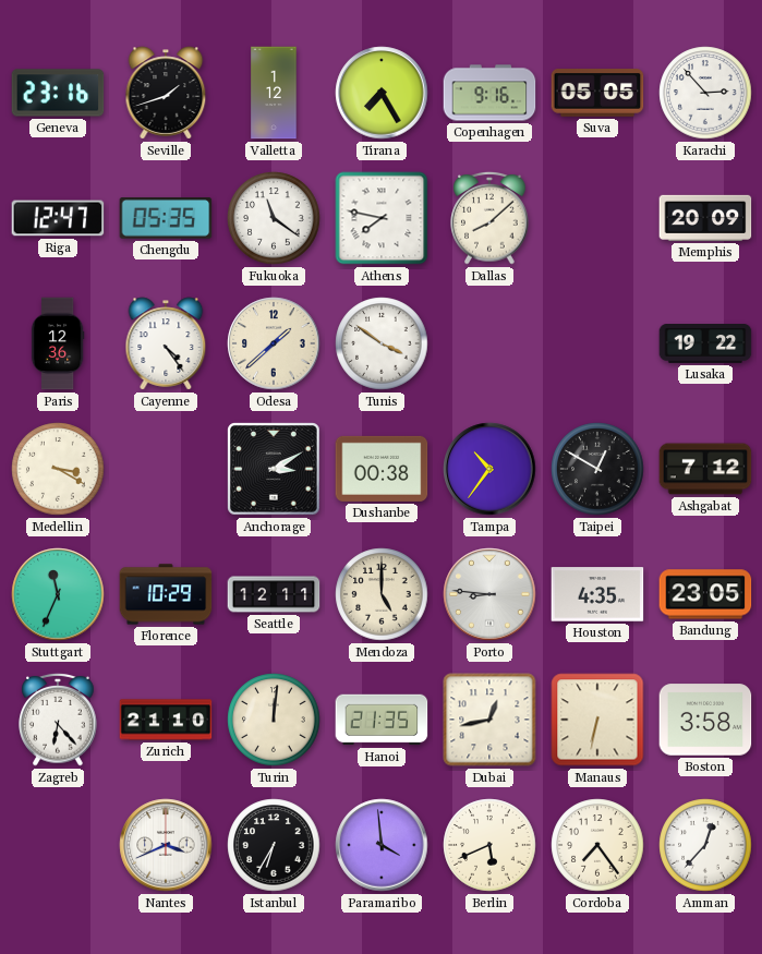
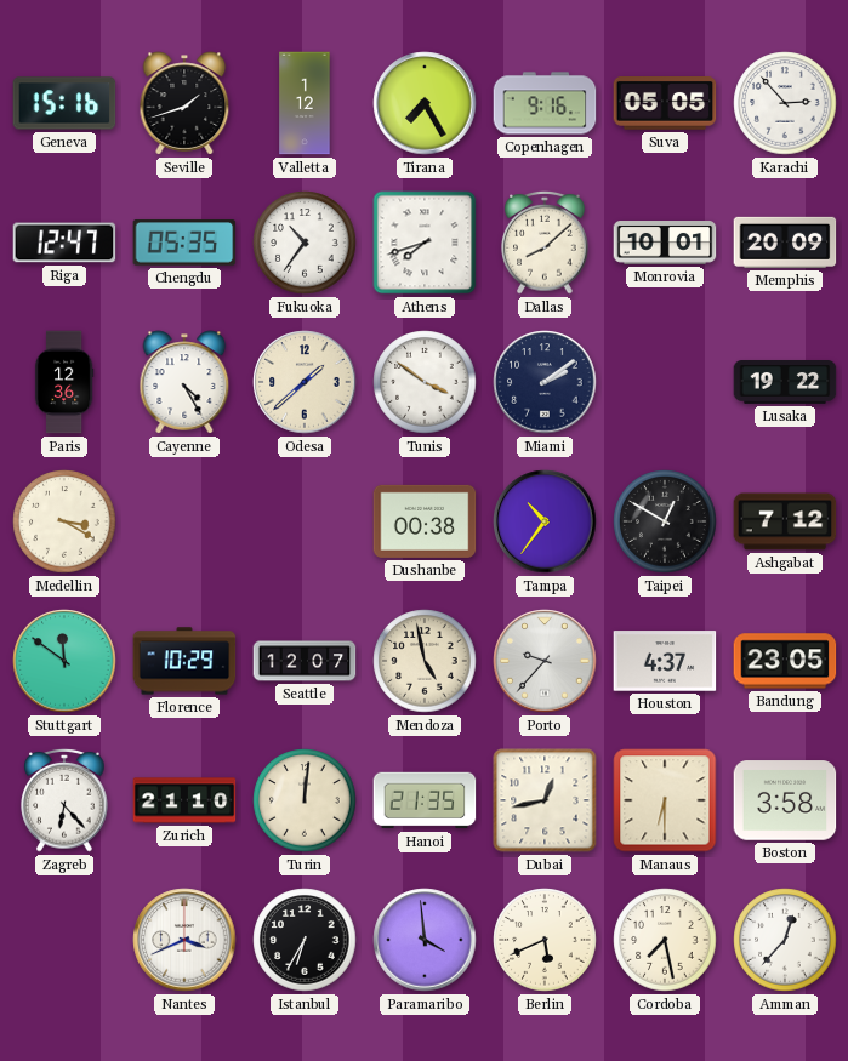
Geneva: 23:16 -> 15:16 (64, 103)
Fukuoka: 11:21 -> 10:36 (305, 243)
Athens: 7:47 -> 7:42 (425, 243)
Monrovia: none -> 10:01 (665, 244)
Cayenne: 4:24 -> 4:25 (184, 382)
Miami: none -> 2:09 (545, 382)
Anchorage: 3:10 -> none (274, 469)
Stuttgart: 11:34 -> 11:51 (64, 661)
Seattle: 12:11 -> 12:07 (305, 661)
Mendoza: 5:00 -> 4:58 (425, 661)
Porto: 8:46 -> 9:37 (545, 661)
Houston: 4:35 -> 4:37 (665, 661)
Manaus: 6:32 -> 6:30 (665, 800)
Cordoba: 7:24 -> 7:28 (665, 940)
